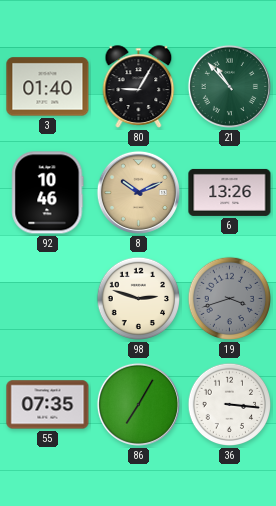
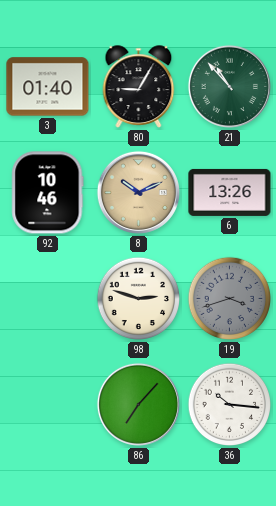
55: 07:35 -> none (48, 405)
86: 7:05 -> 7:07 (138, 404)
36: 3:16 -> 10:16 (230, 405)
